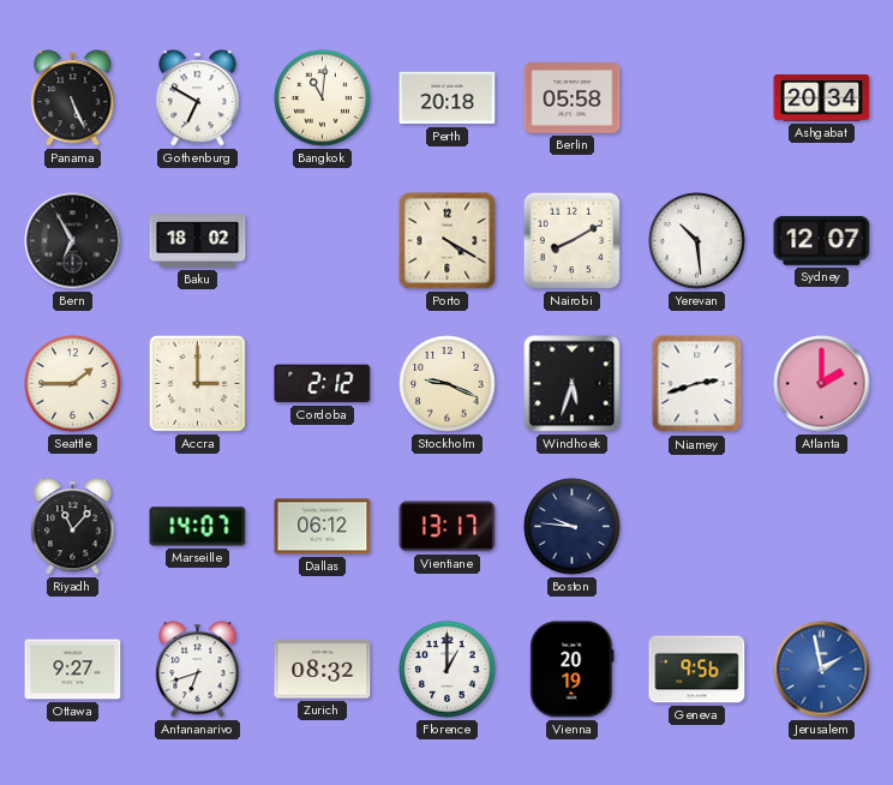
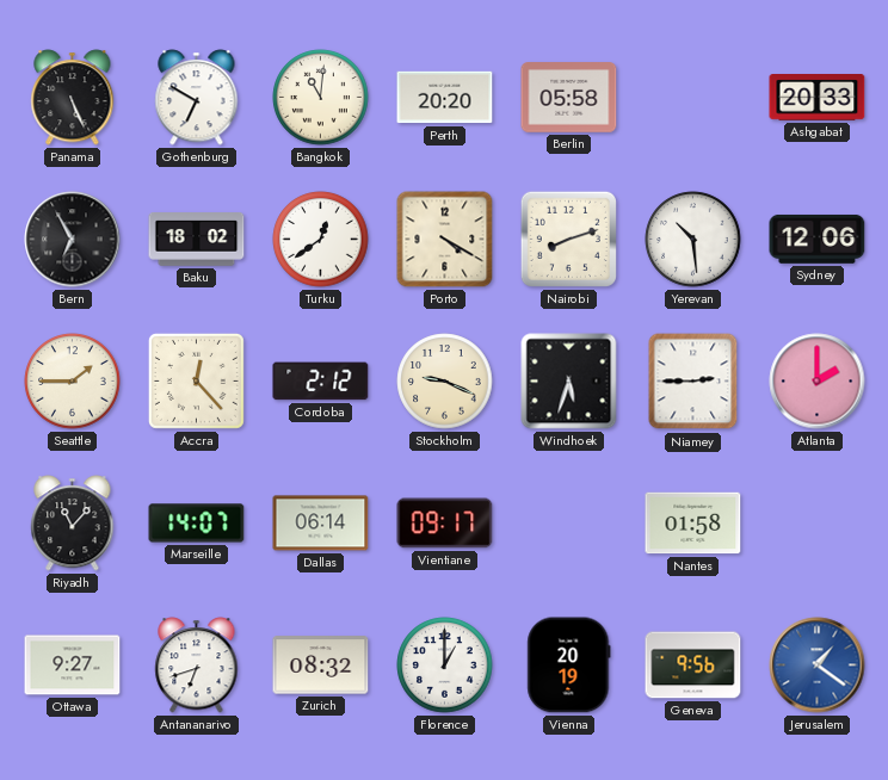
Perth: 20:18 -> 20:20 (445, 98)
Ashgabat: 20:34 -> 20:33 (818, 98)
Turku: none -> 12:39 (321, 240)
Nairobi: 8:10 -> 8:12 (568, 239)
Sydney: 12:07 -> 12:06 (818, 240)
Accra: 3:00 -> 12:23 (196, 380)
Niamey: 2:42 -> 2:45 (693, 382)
Dallas: 06:12 -> 06:14 (321, 524)
Vientiane: 13:17 -> 09:17 (445, 524)
Boston: 9:46 -> none (573, 527)
Nantes: none -> 01:58 (693, 524)
Jerusalem: 1:58 -> 1:21 (818, 666)
